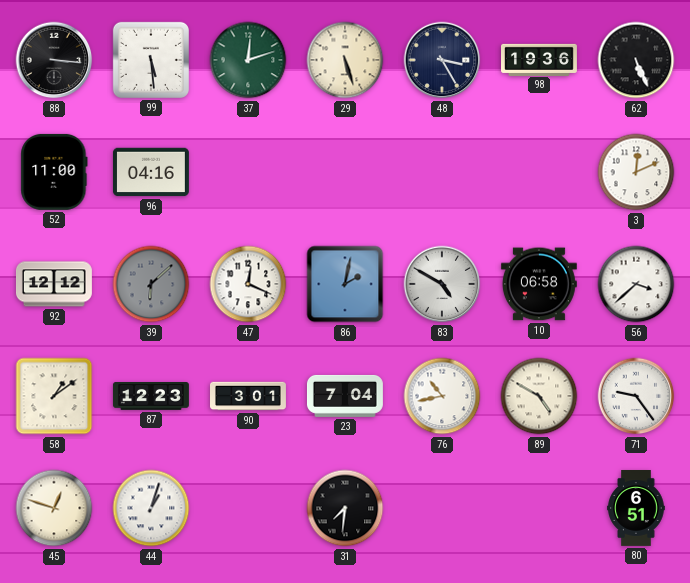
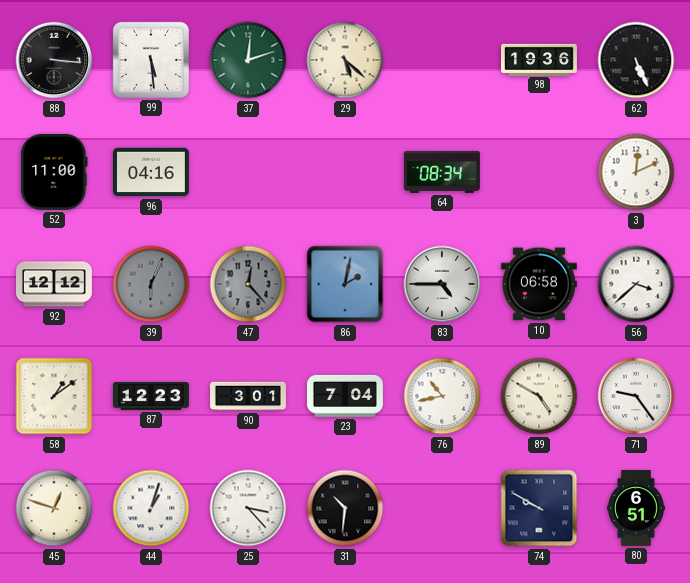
29: 5:27 -> 5:22 (345, 60)
48: 3:25 -> none (442, 60)
64: none -> 08:34 (442, 172)
39: 6:08 -> 6:04 (151, 284)
47: 12:19 -> 12:23 (248, 284)
47 dial: white -> grey (248, 284)
83: 4:50 -> 4:45 (442, 284)
25: none -> 3:23 (248, 508)
31: 7:31 -> 10:31 (345, 508)
74: none -> 9:50 (539, 508)
